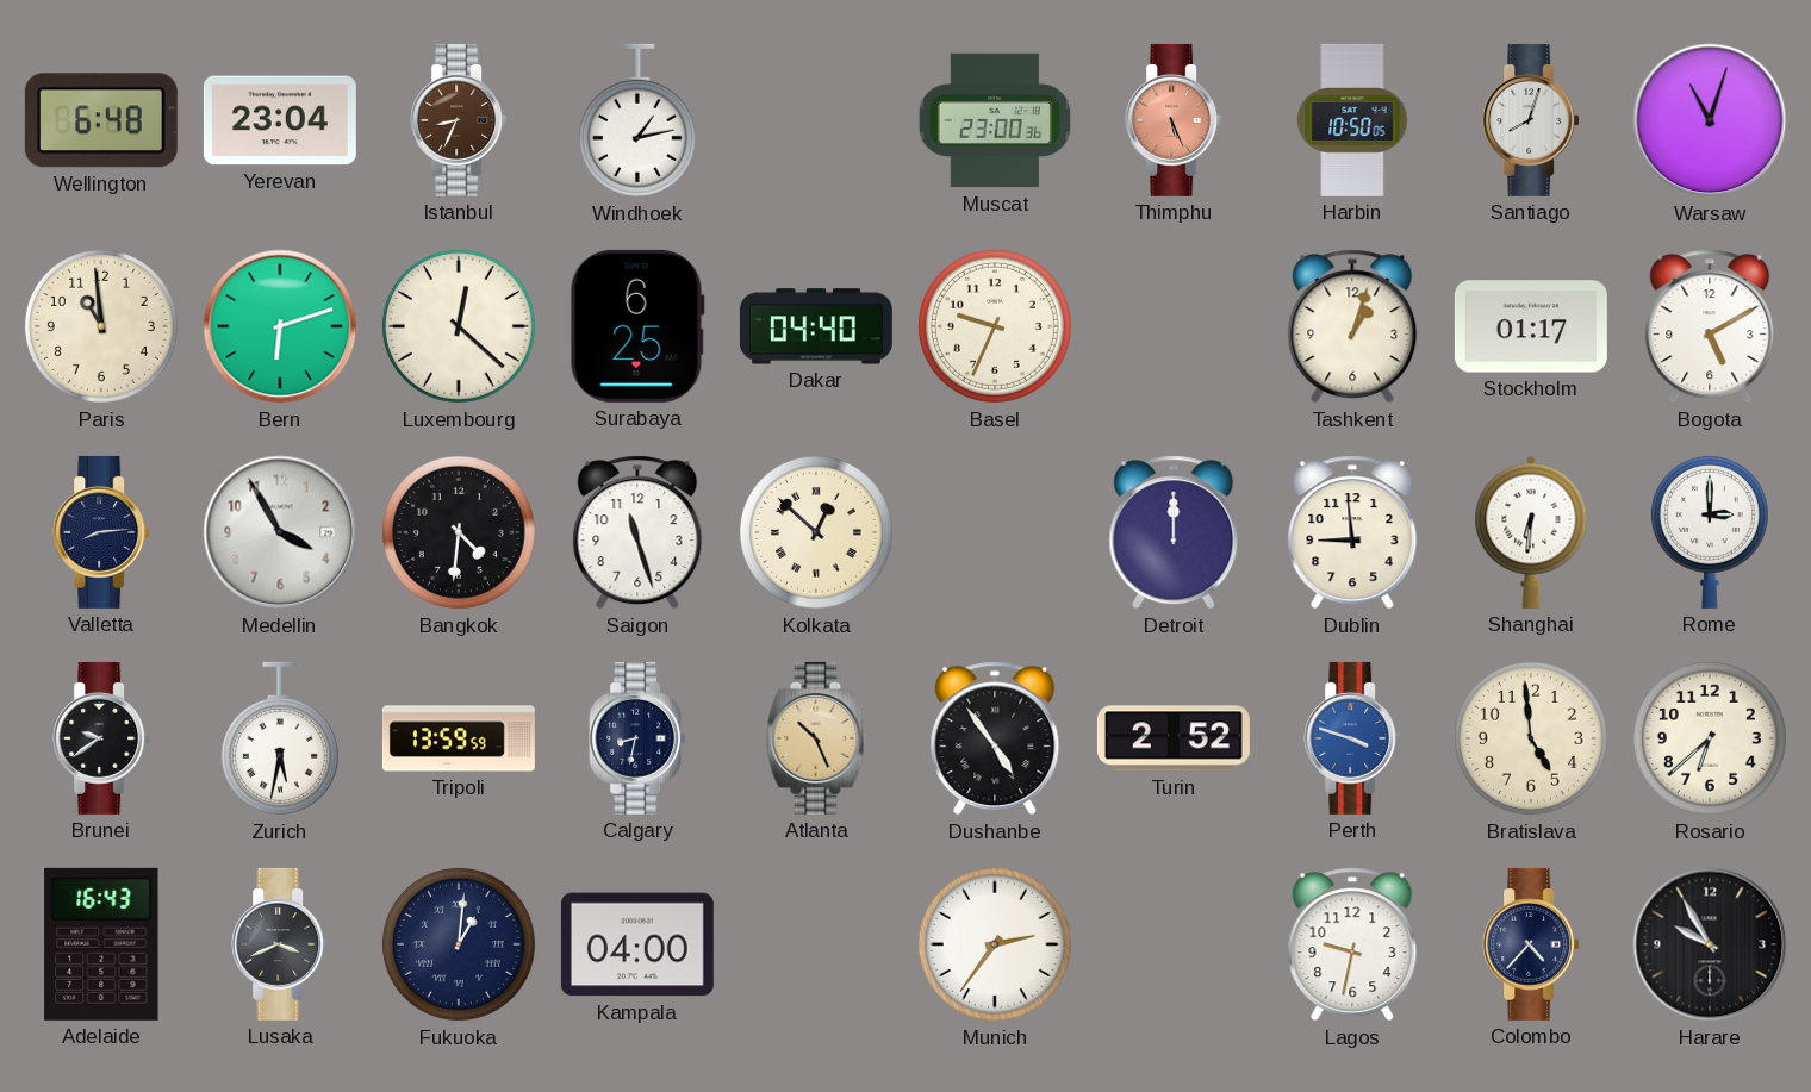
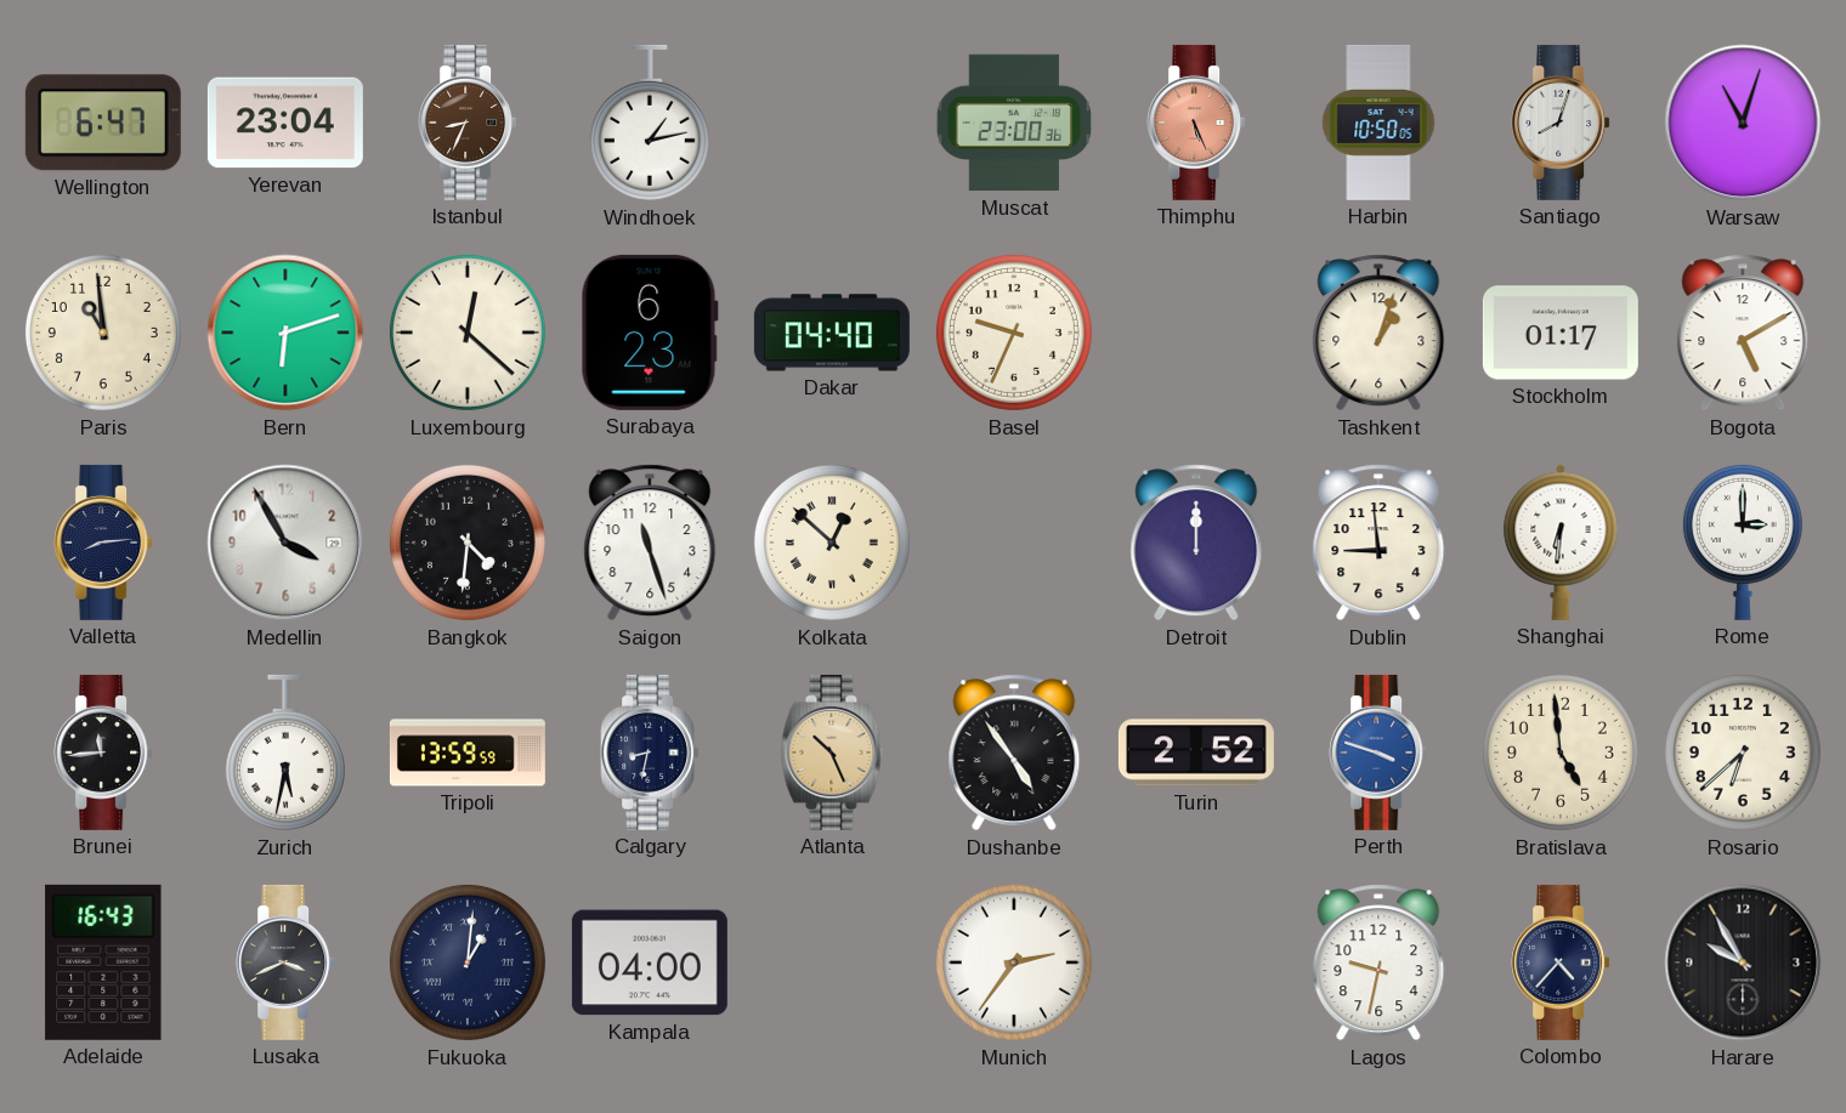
Wellington: 6:48 -> 6:47 (103, 123)
Surabaya: 6:25 -> 6:23 (650, 333)
Brunei: 9:39 -> 11:44 (103, 753)
